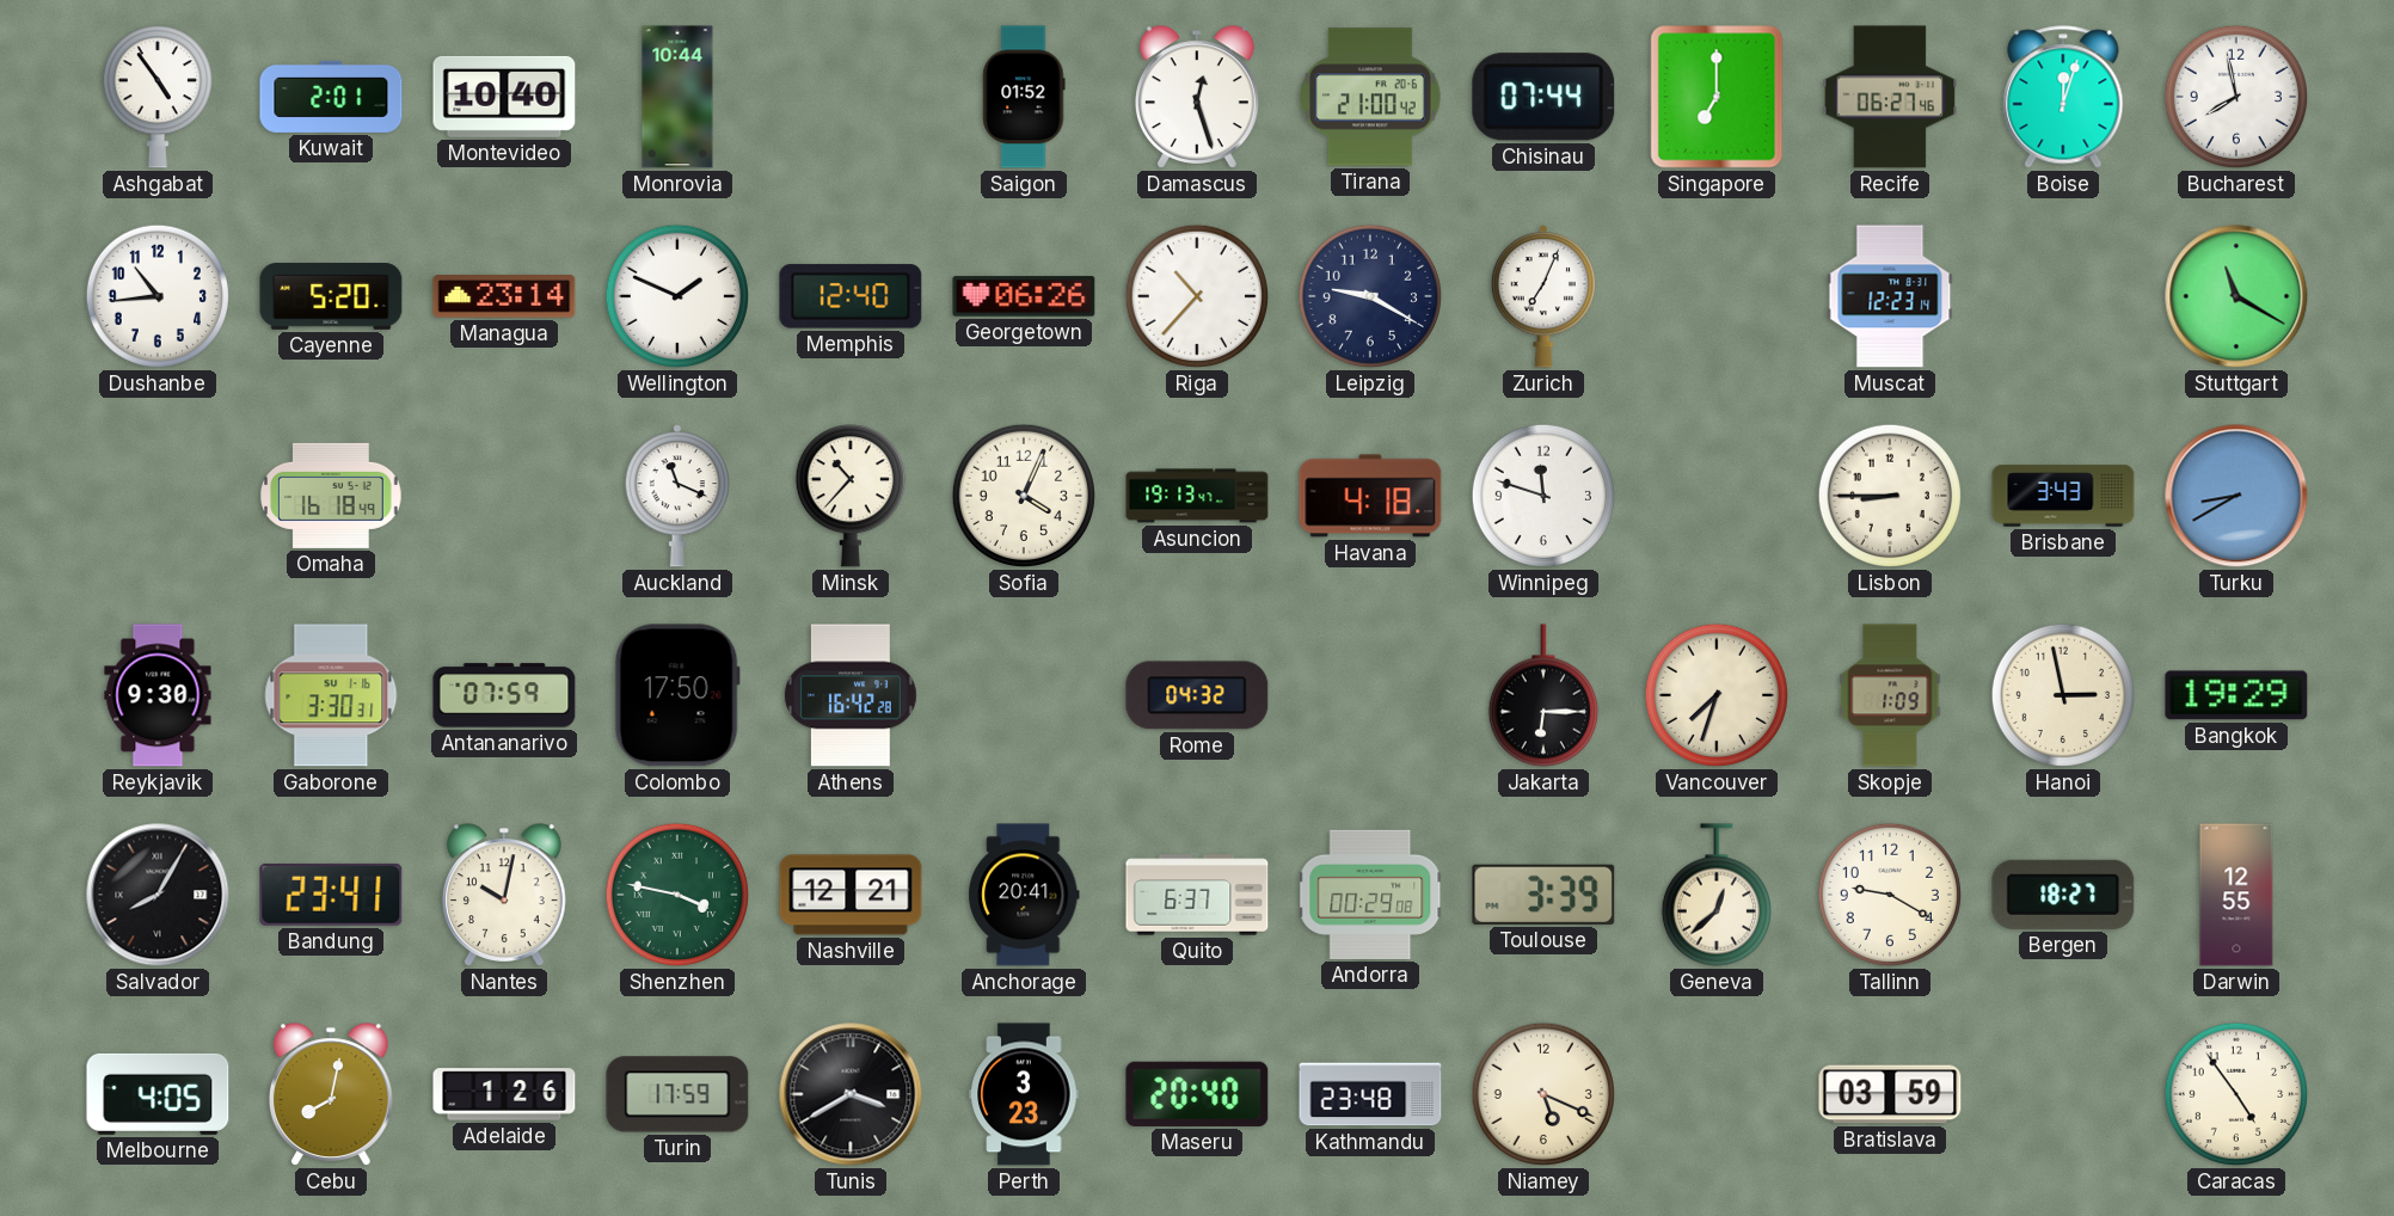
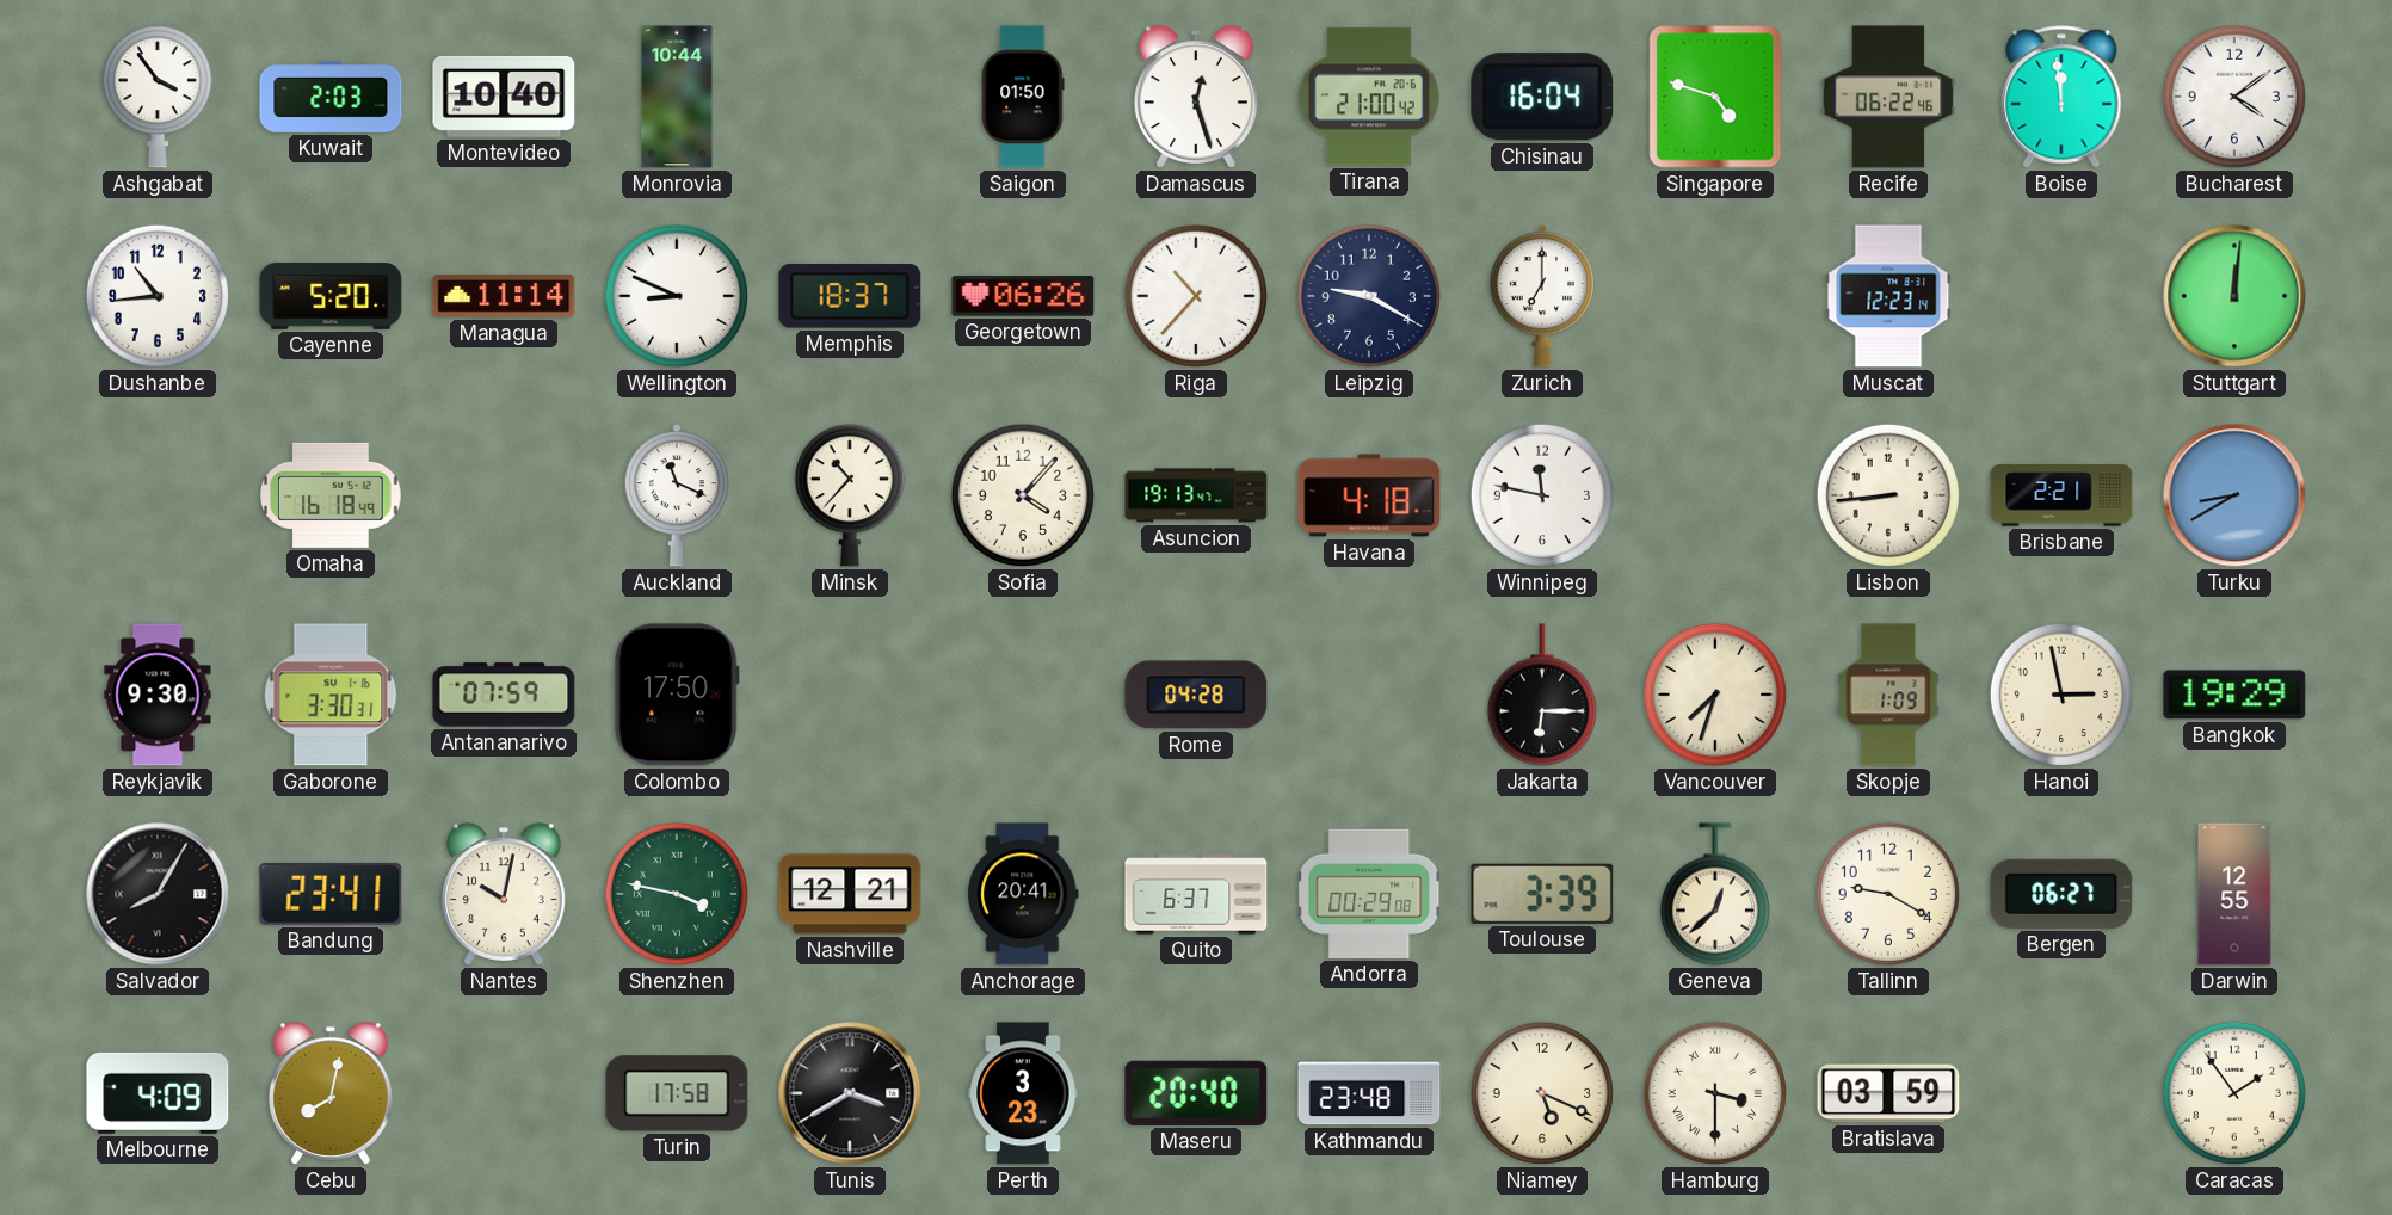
Ashgabat: 4:54 -> 3:54 (158, 97)
Kuwait: 2:01 -> 2:03 (331, 97)
Saigon: 01:52 -> 01:50 (1023, 97)
Chisinau: 07:44 -> 16:04 (1542, 97)
Singapore: 7:00 -> 4:48 (1715, 97)
Recife: 06:27 -> 06:22 (1888, 97)
Boise: 12:03 -> 11:59 (2061, 97)
Bucharest: 7:58 -> 4:09 (2234, 97)
Managua: 23:14 -> 11:14 (504, 296)
Wellington: 1:49 -> 8:49 (677, 296)
Memphis: 12:40 -> 18:37 (850, 296)
Zurich: 7:04 -> 7:00 (1542, 296)
Stuttgart: 11:20 -> 12:01 (2234, 296)
Sofia: 4:04 -> 4:07 (1023, 495)
Winnipeg: 11:48 -> 11:47 (1542, 495)
Lisbon: 8:45 -> 8:44 (1888, 495)
Brisbane: 3:43 -> 2:21 (2061, 495)
Athens: 16:42 -> none (851, 695)
Rome: 04:32 -> 04:28 (1196, 695)
Bergen: 18:27 -> 06:27 (2061, 894)
Melbourne: 4:05 -> 4:09 (158, 1093)
Adelaide: 1:26 -> none (504, 1094)
Turin: 17:59 -> 17:58 (677, 1093)
Hamburg: none -> 3:30 (1715, 1093)
Caracas: 4:54 -> 1:54 (2234, 1093)
